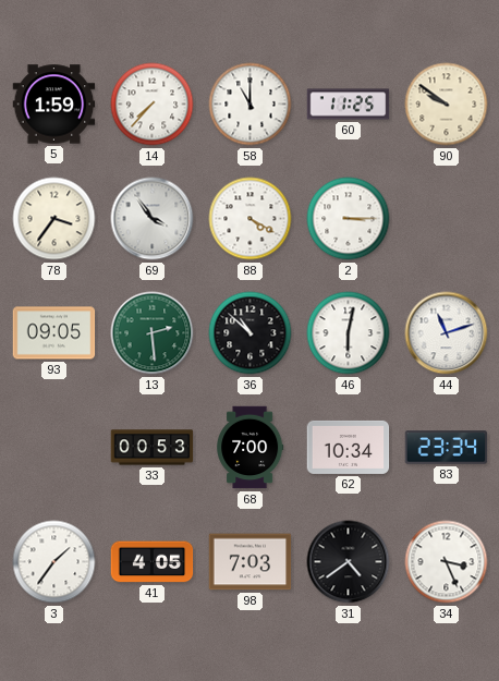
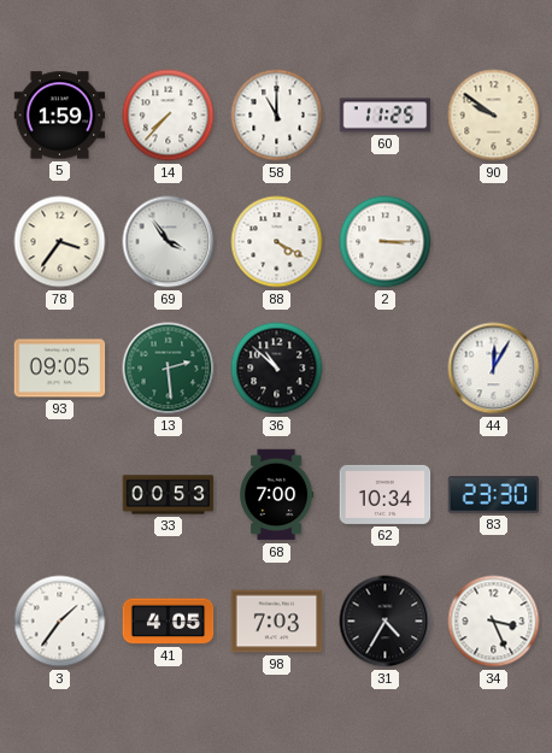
46: 6:02 -> none (349, 333)
44: 11:12 -> 12:05 (494, 369)
83: 23:34 -> 23:30 (494, 495)
31: 4:39 -> 4:35 (386, 622)
